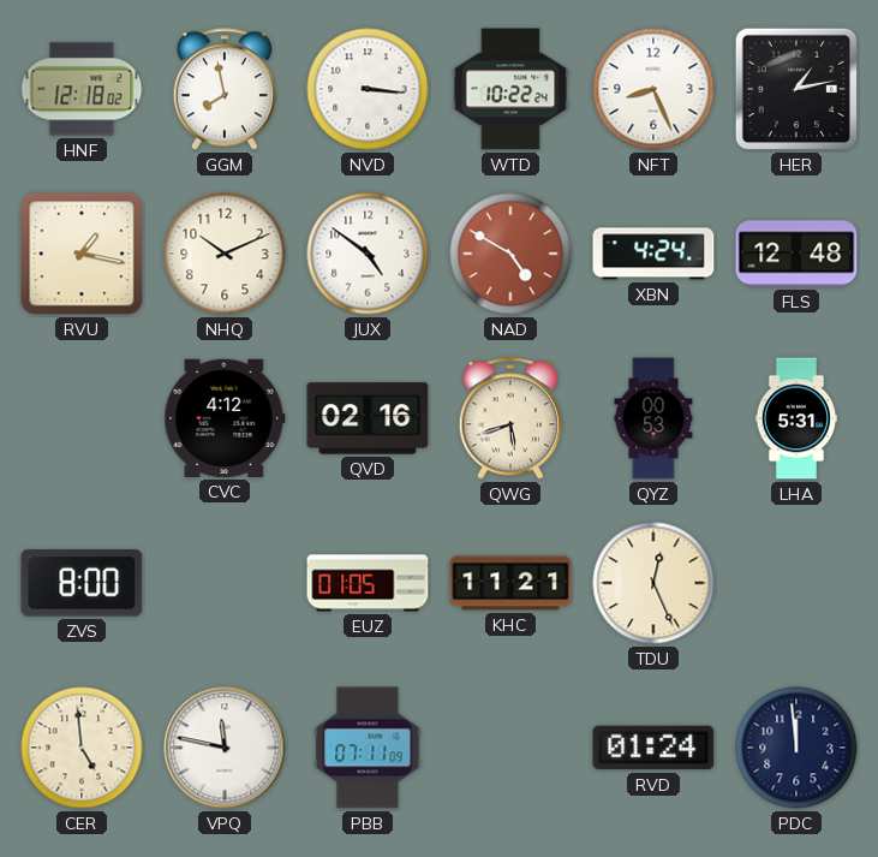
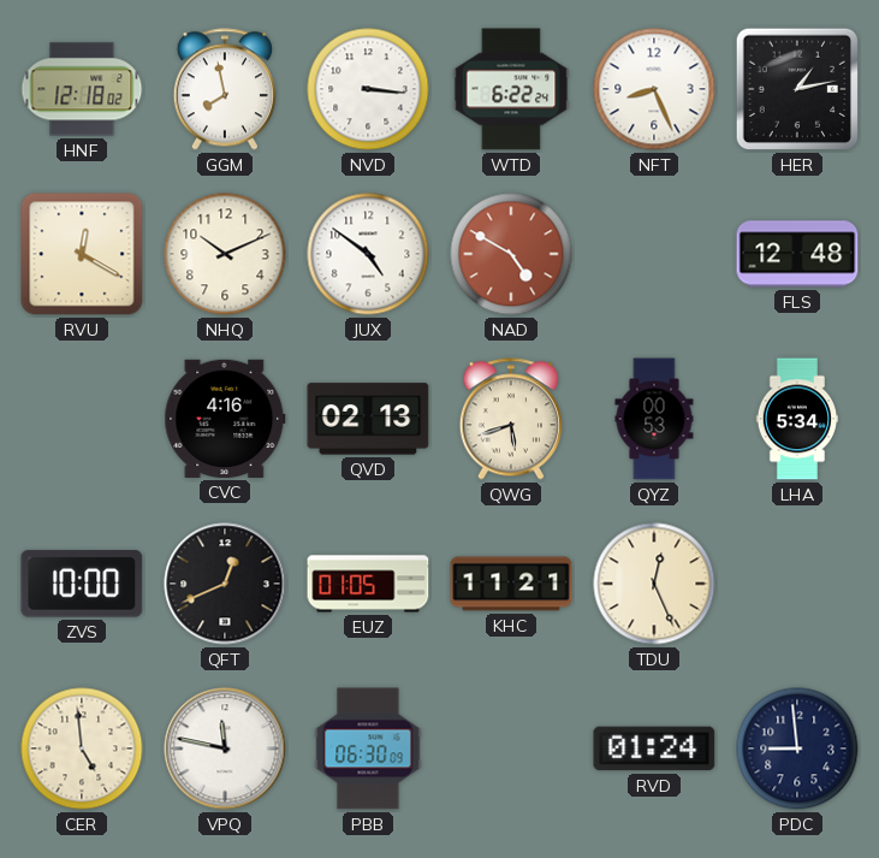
WTD: 10:22 -> 6:22 (511, 89)
RVU: 1:17 -> 12:20 (82, 254)
XBN: 4:24 -> none (653, 254)
CVC: 4:12 -> 4:16 (225, 419)
QVD: 02:16 -> 02:13 (368, 419)
LHA: 5:31 -> 5:34 (797, 419)
ZVS: 8:00 -> 10:00 (82, 584)
QFT: none -> 12:41 (225, 584)
PBB: 07:11 -> 06:30 (368, 748)
PDC: 11:59 -> 8:59 (797, 748)
